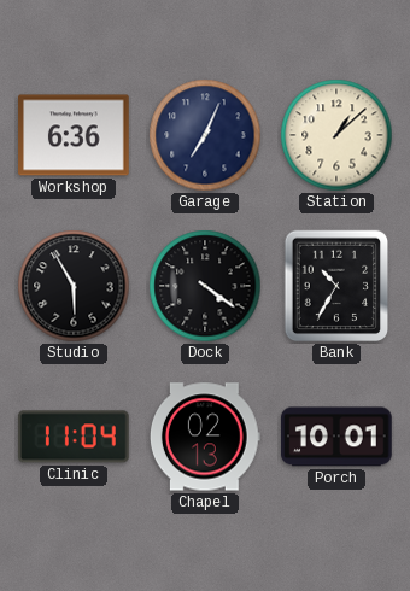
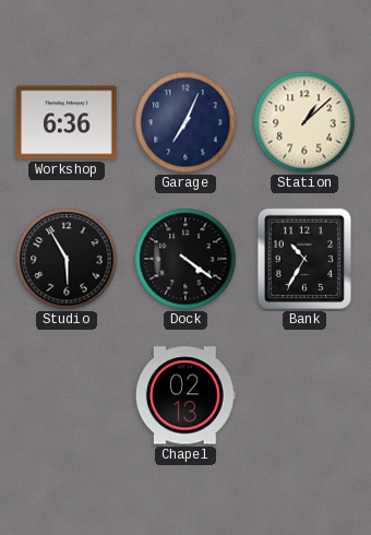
Clinic: 11:04 -> none (75, 437)
Porch: 10:01 -> none (338, 437)
